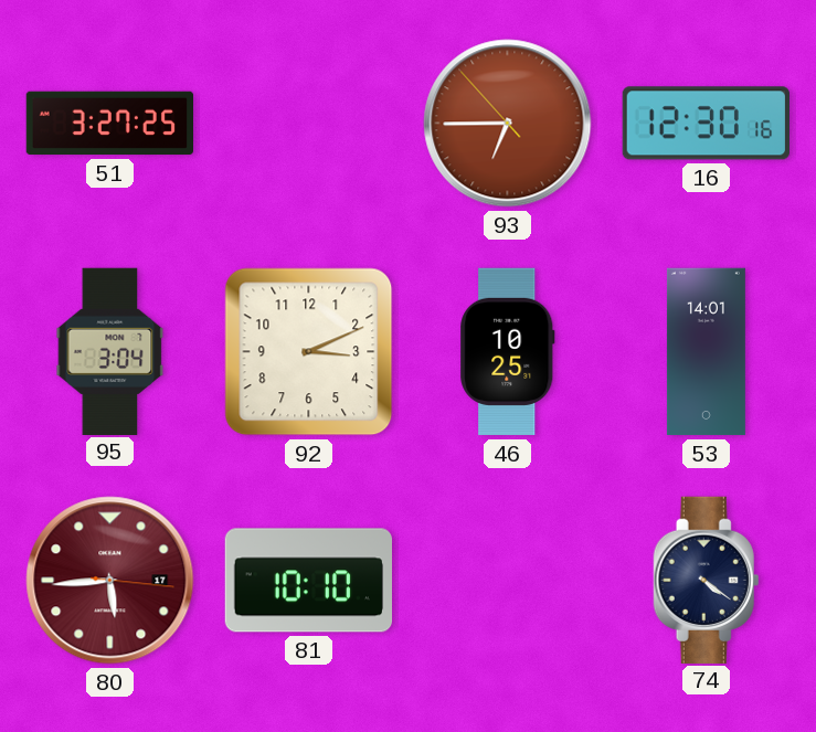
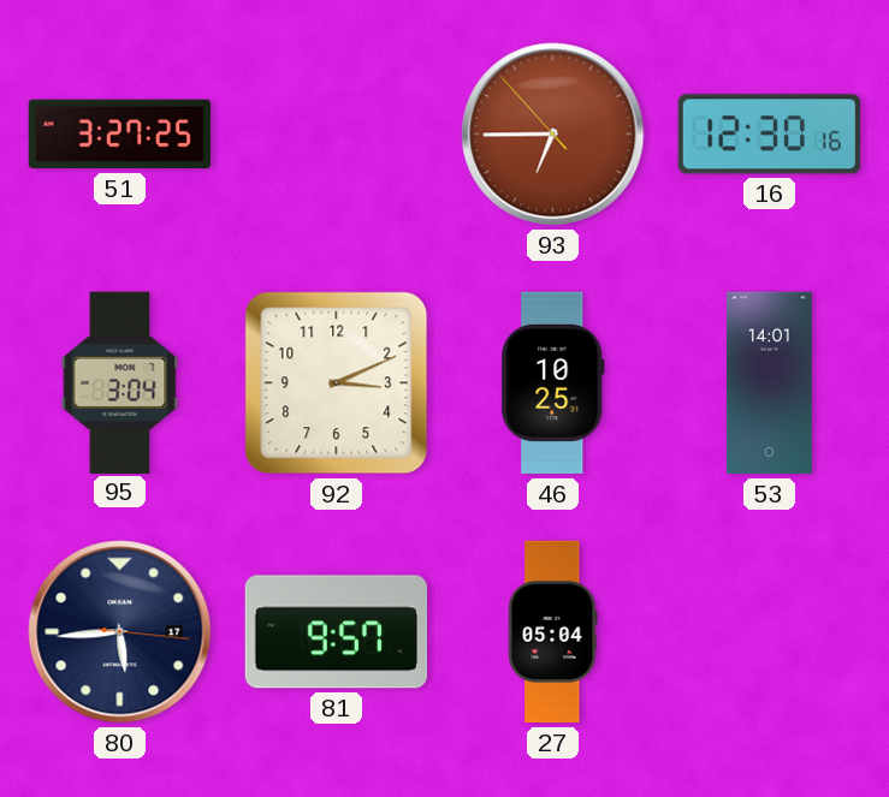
80 dial: burgundy -> navy (120, 632)
81: 10:10 -> 9:57 (336, 632)
27: none -> 05:04 (553, 632)
74: 4:21 -> none (707, 580)
